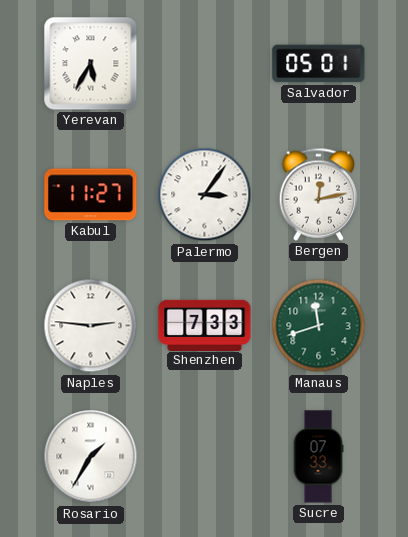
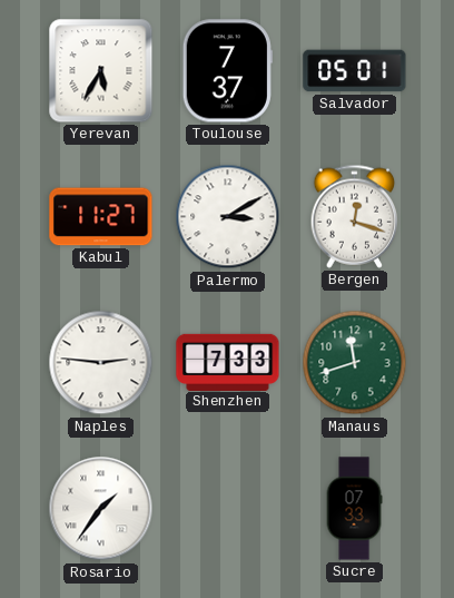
Toulouse: none -> 7:37 (227, 71)
Palermo: 3:06 -> 3:10 (228, 217)
Bergen: 12:13 -> 12:18 (355, 216)
Rosario: 1:35 -> 1:36 (101, 509)
